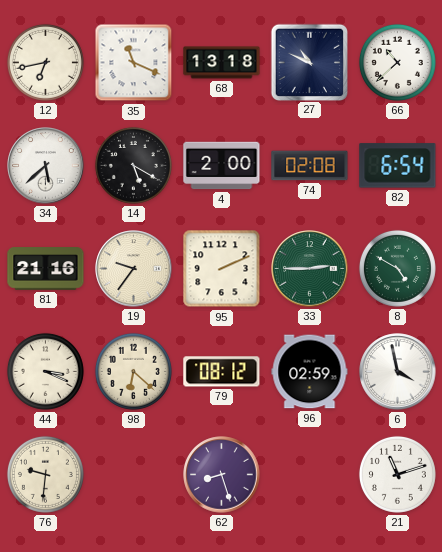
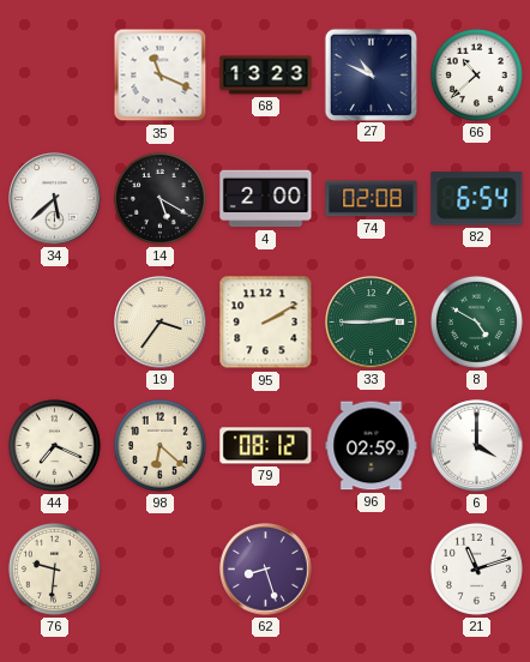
12: 6:43 -> none (45, 62)
68: 13:18 -> 13:23 (266, 76)
81: 21:16 -> none (46, 269)
19: 9:36 -> 3:36 (161, 323)
95: 2:11 -> 2:10 (266, 323)
44: 3:19 -> 7:19 (54, 445)
6: 3:58 -> 4:00 (477, 446)
